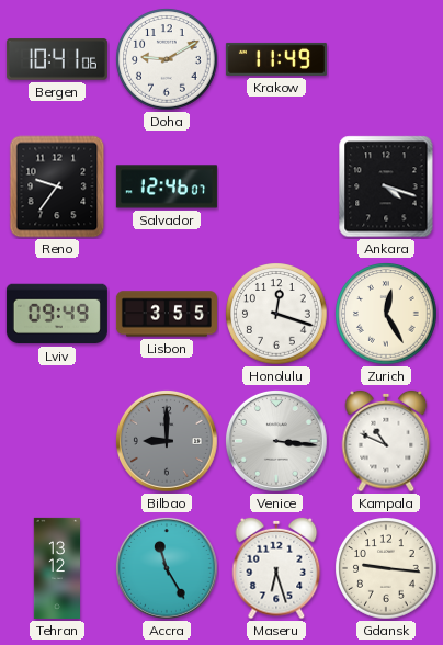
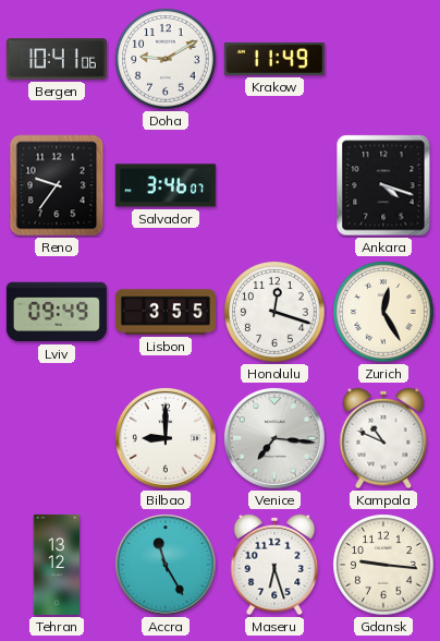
Salvador: 12:46 -> 3:46 (166, 185)
Bilbao dial: grey -> white (167, 439)
Venice: 3:16 -> 7:16 (276, 439)
